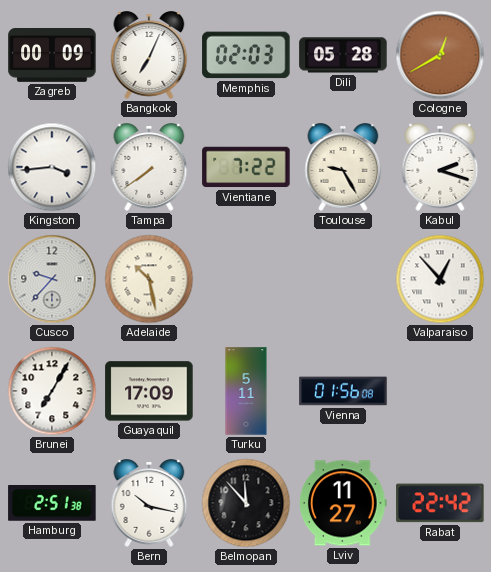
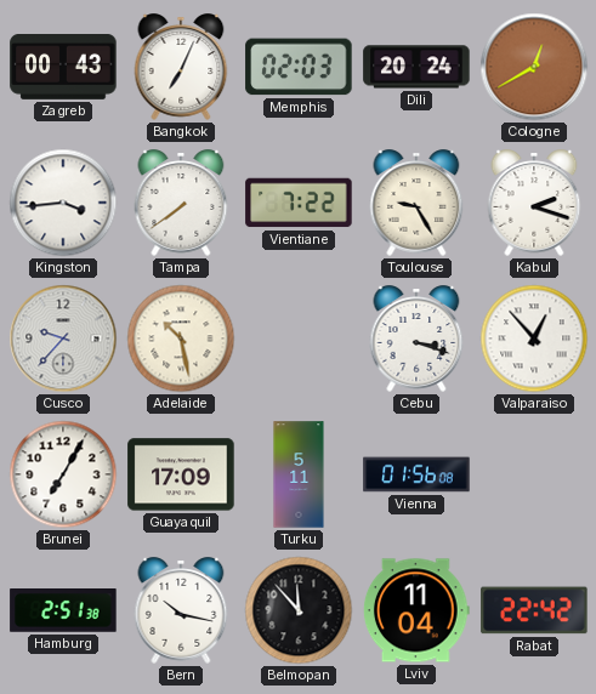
Zagreb: 00:09 -> 00:43 (63, 68)
Dili: 05:28 -> 20:24 (416, 67)
Cebu: none -> 3:18 (416, 339)
Lviv: 11:27 -> 11:04 (416, 610)
